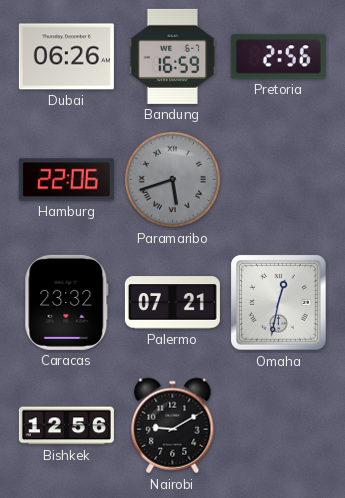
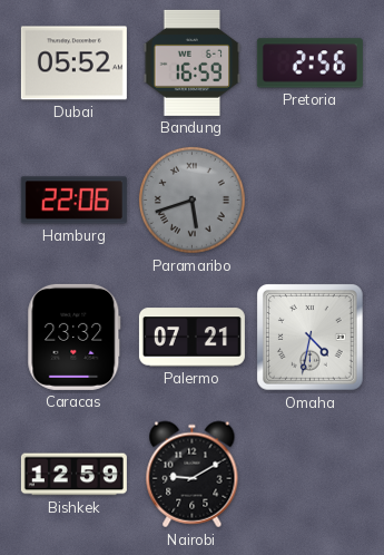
Dubai: 06:26 -> 05:52 (73, 64)
Omaha: 12:32 -> 4:32 (311, 338)
Bishkek: 12:56 -> 12:59 (73, 475)
